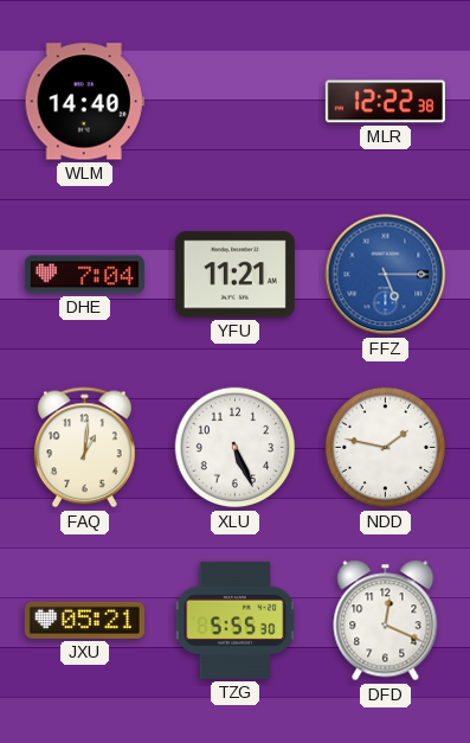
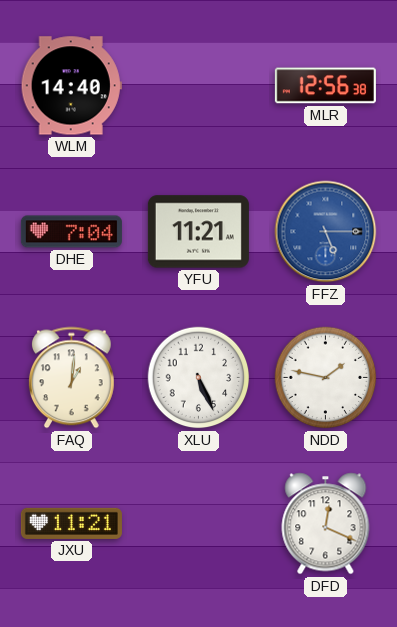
MLR: 12:22 -> 12:56 (325, 86)
JXU: 05:21 -> 11:21 (71, 523)
TZG: 5:55 -> none (236, 620)
